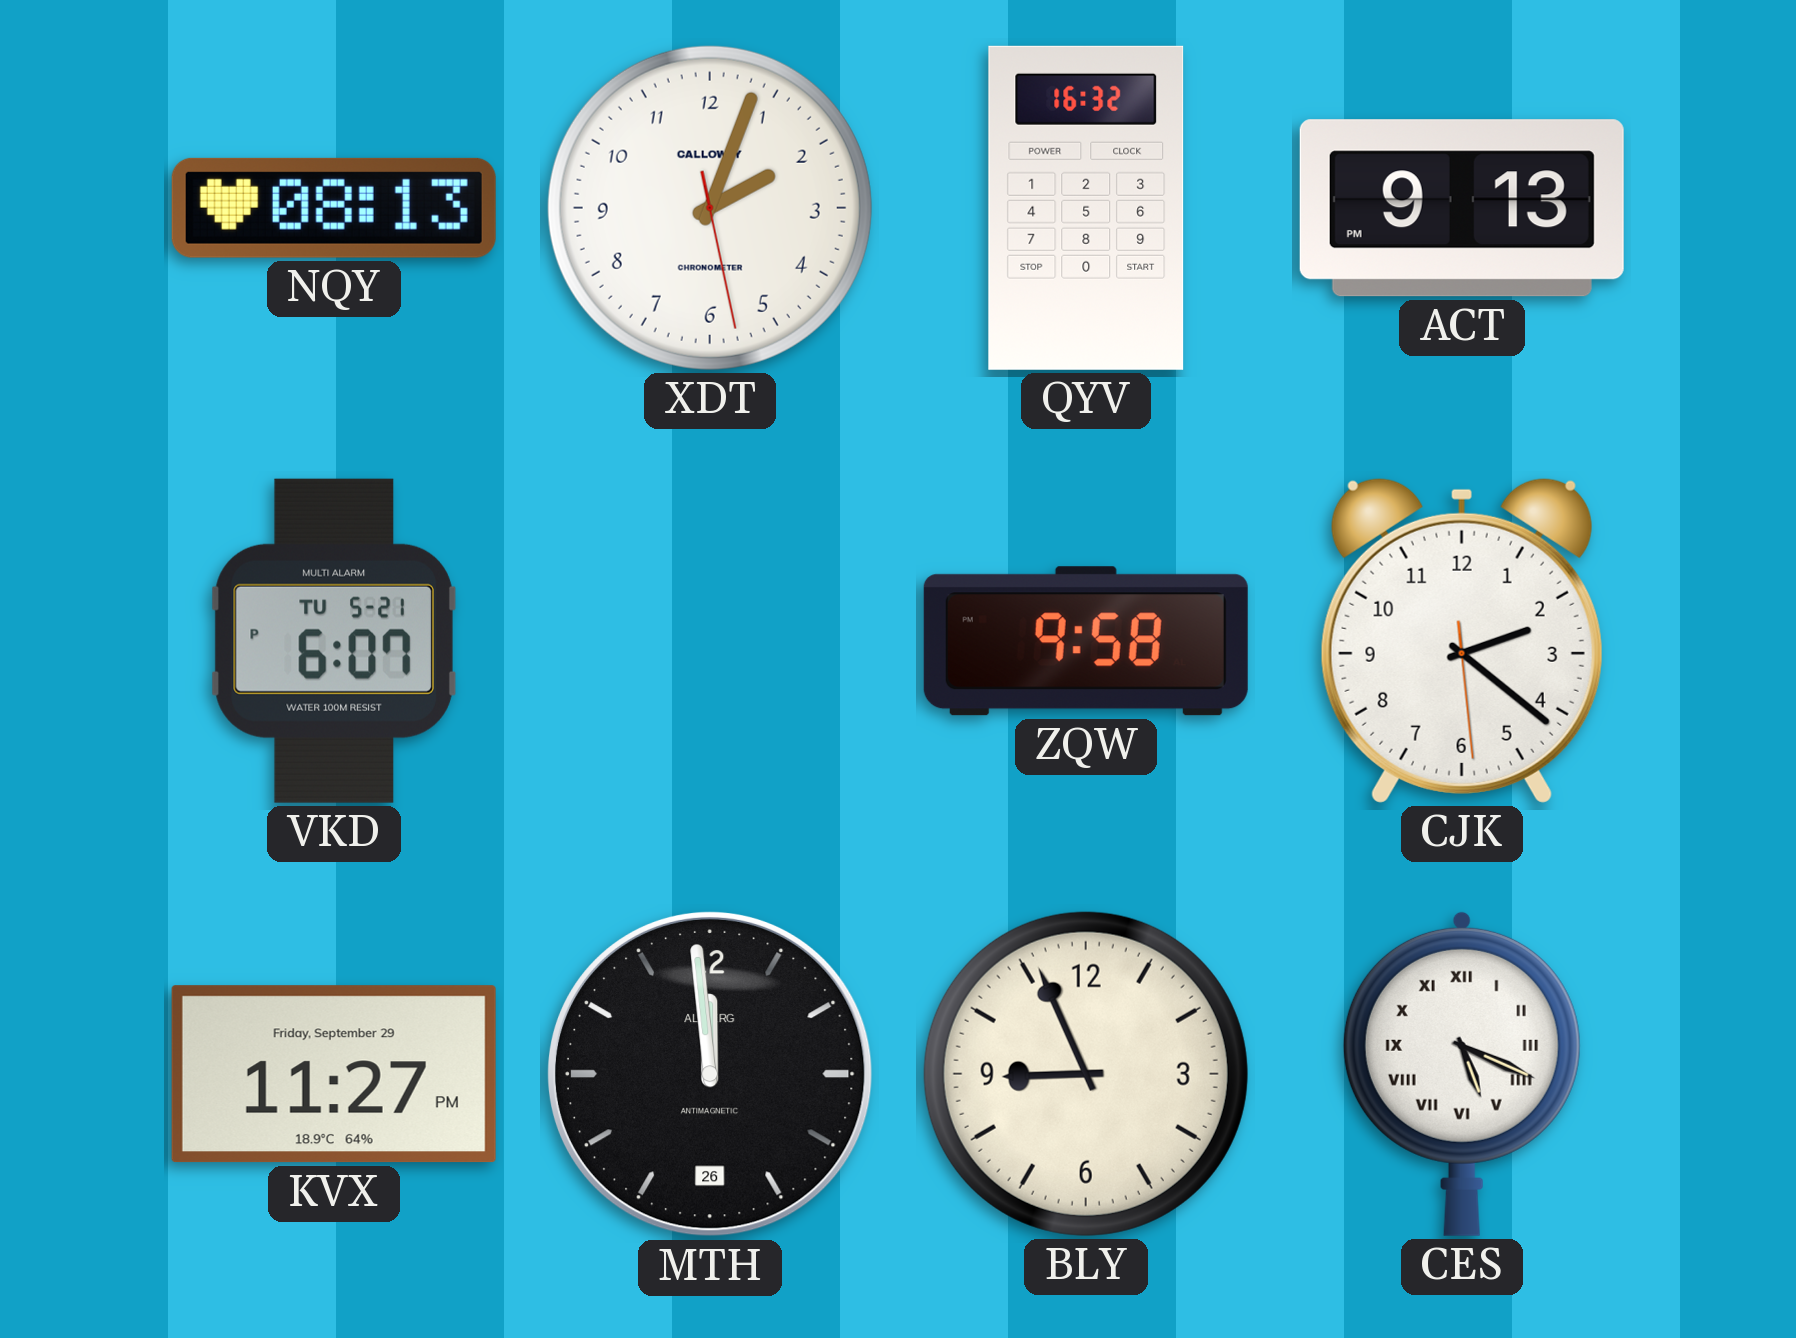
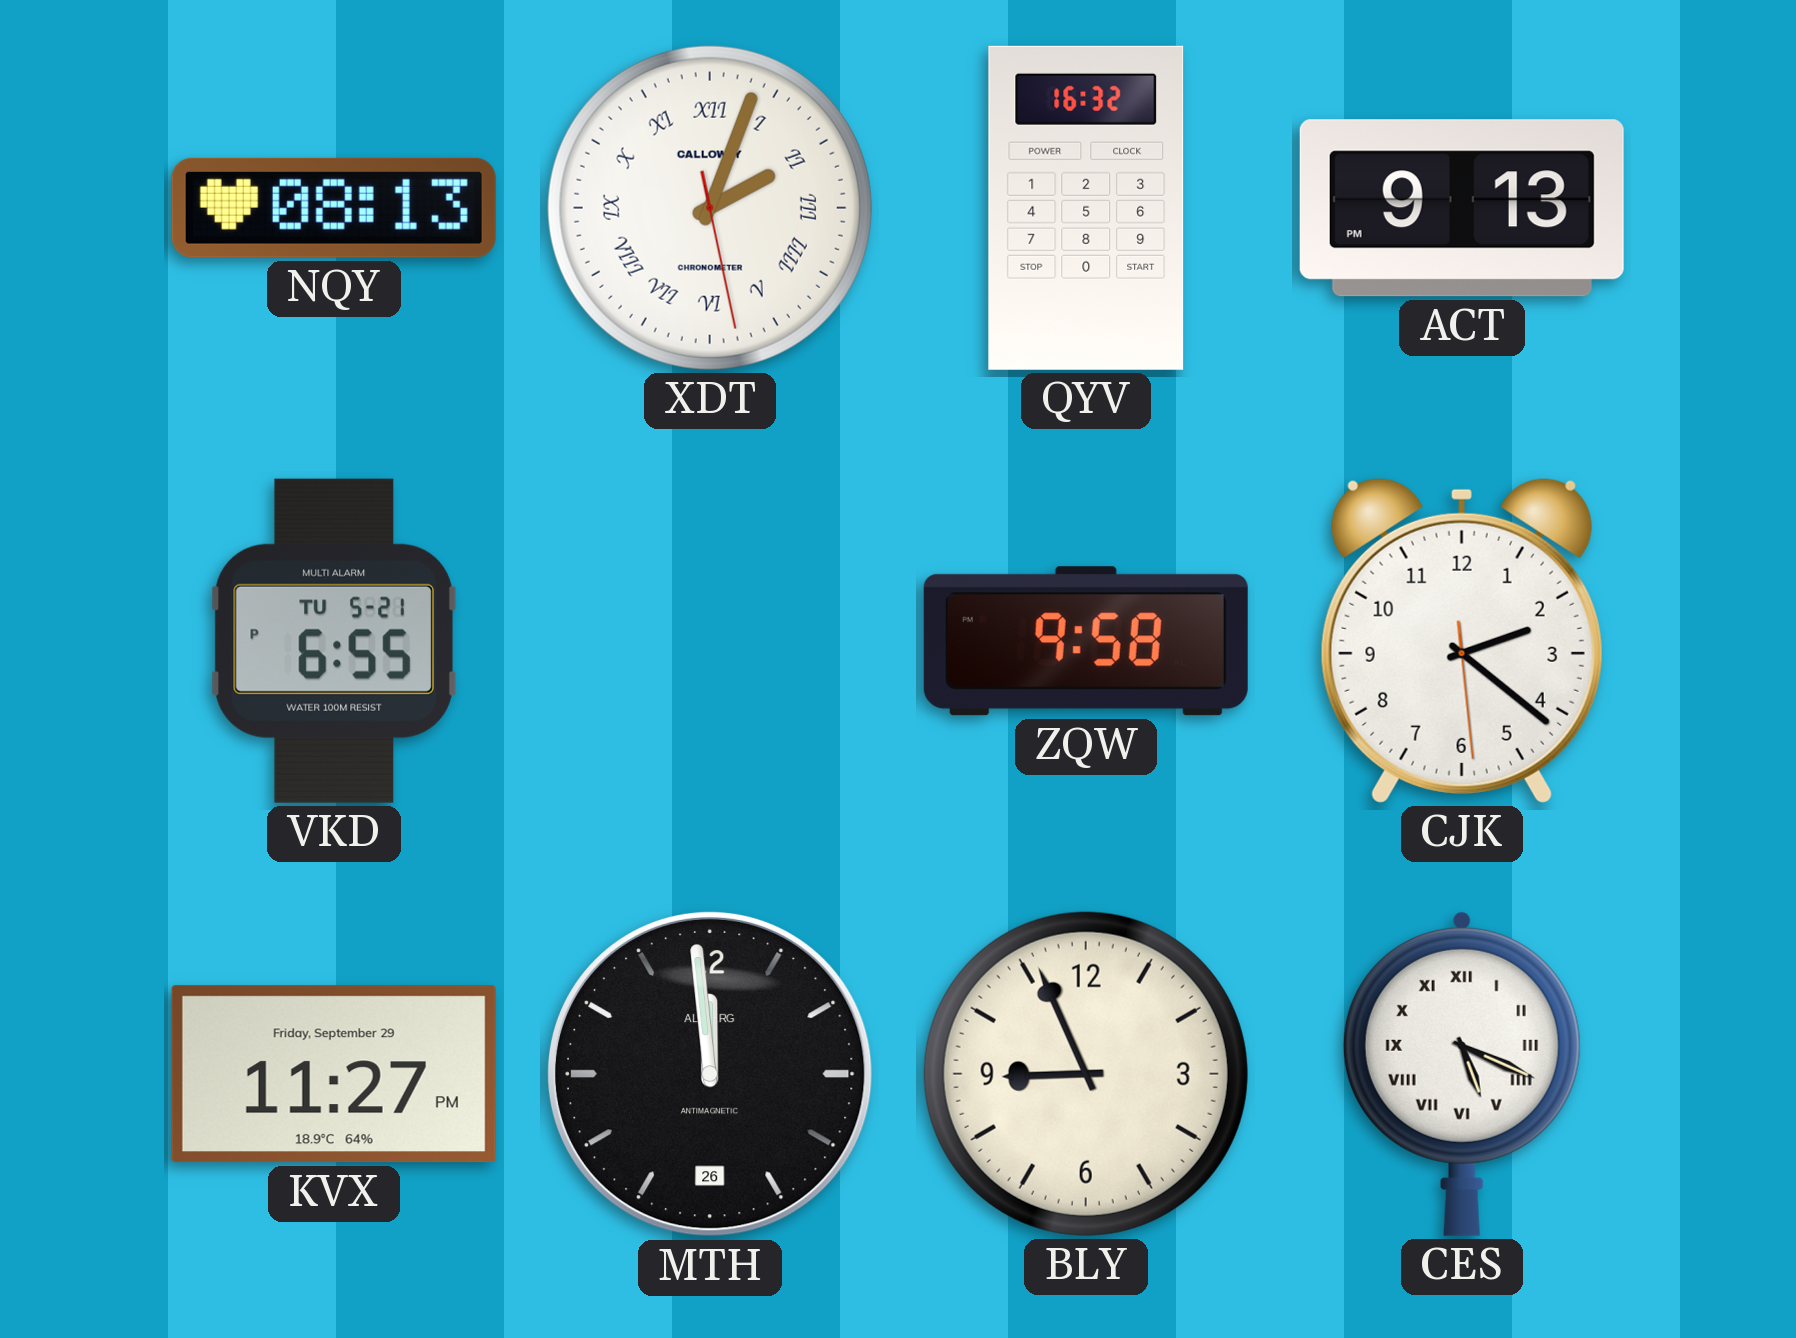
XDT numerals: Arabic -> Roman (710, 208)
VKD: 6:07 -> 6:55 (334, 641)
